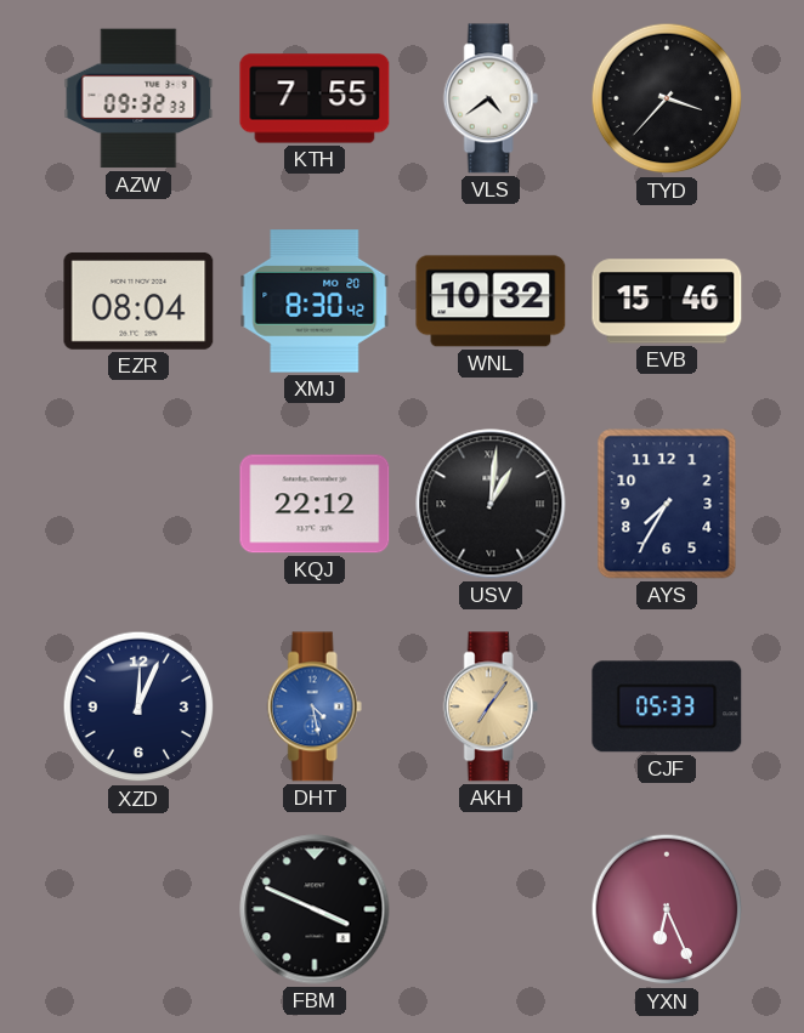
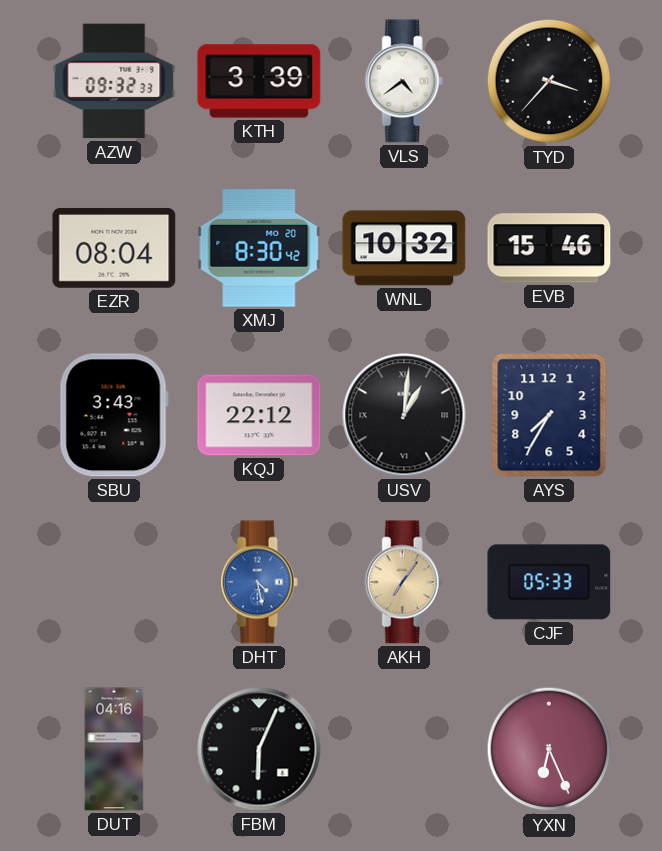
KTH: 7:55 -> 3:39 (259, 81)
SBU: none -> 3:43 (114, 415)
XZD: 12:04 -> none (138, 706)
DUT: none -> 04:16 (114, 749)
FBM: 3:49 -> 6:04 (259, 749)
